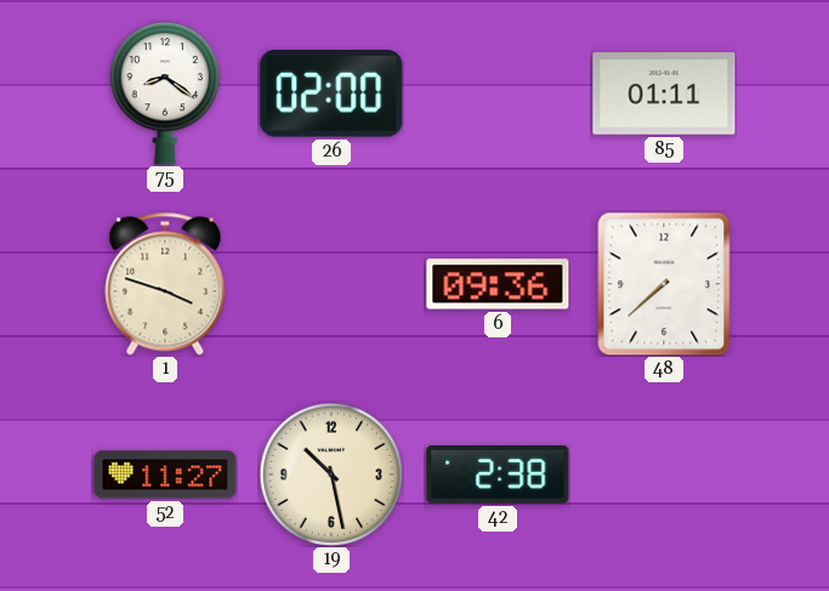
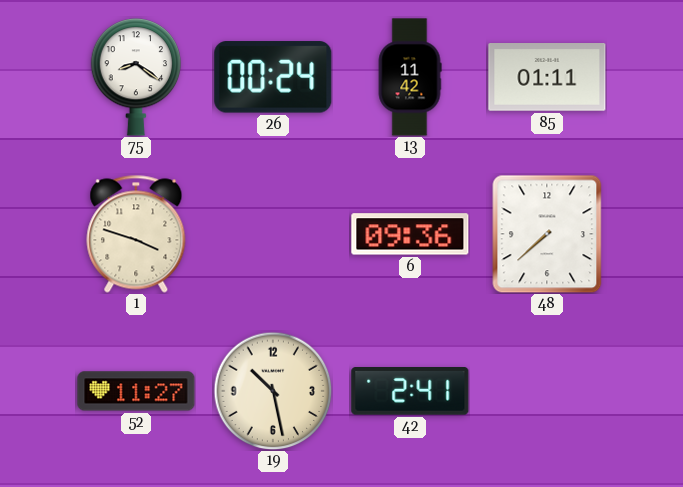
26: 02:00 -> 00:24 (273, 77)
13: none -> 11:42 (410, 77)
42: 2:38 -> 2:41 (410, 392)
